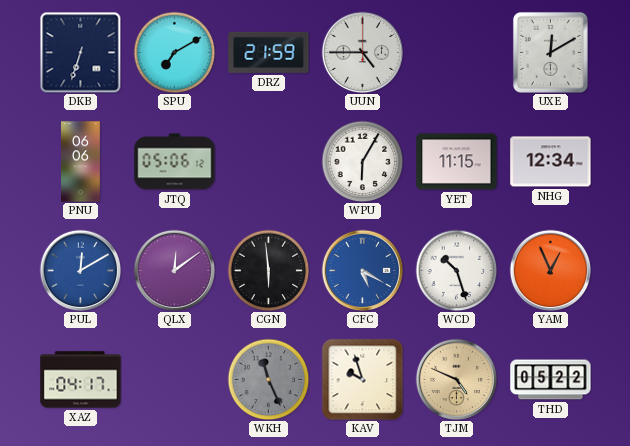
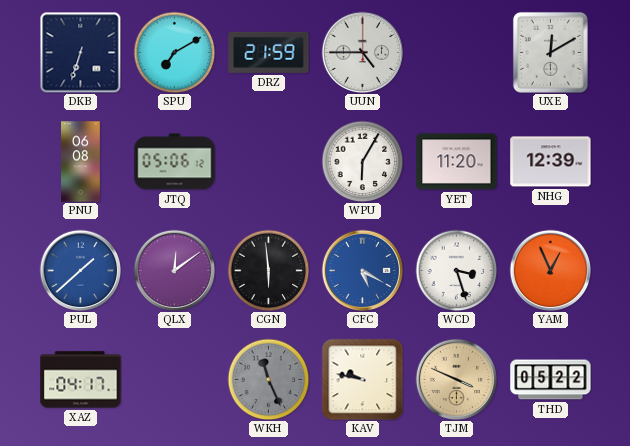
PNU: 06:06 -> 06:08 (81, 162)
YET: 11:15 -> 11:20 (457, 162)
NHG: 12:34 -> 12:39 (551, 162)
PUL: 12:10 -> 1:38 (80, 270)
WCD: 10:27 -> 3:27 (456, 270)
KAV: 9:57 -> 9:47 (362, 379)
TJM: 4:49 -> 3:49 (456, 379)
